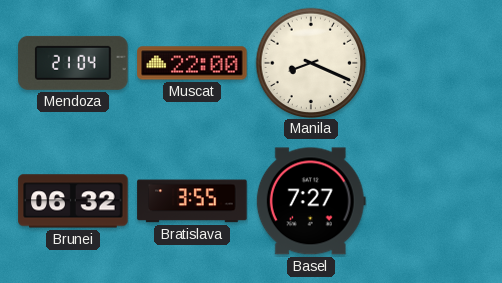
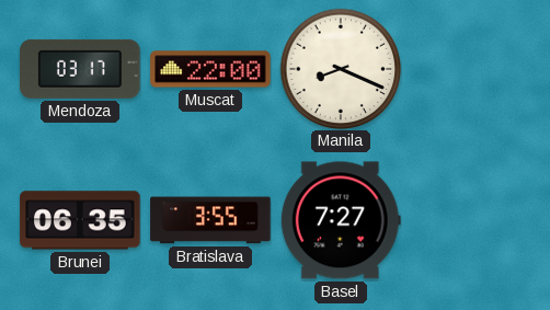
Mendoza: 21:04 -> 03:17 (80, 69)
Brunei: 06:32 -> 06:35 (80, 220)
